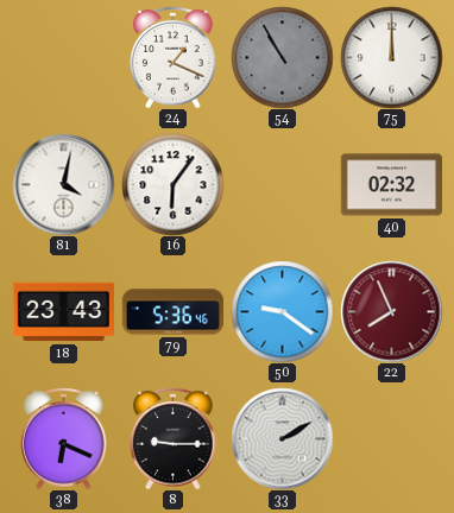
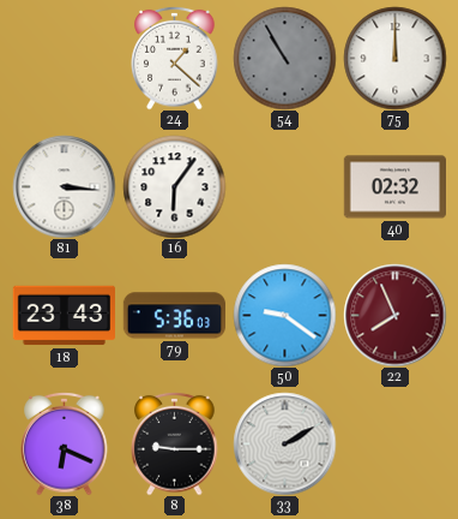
24: 1:19 -> 1:22 (175, 58)
81: 4:02 -> 3:16 (64, 186)
79: 5:36:46 -> 5:36:03 (174, 316)
